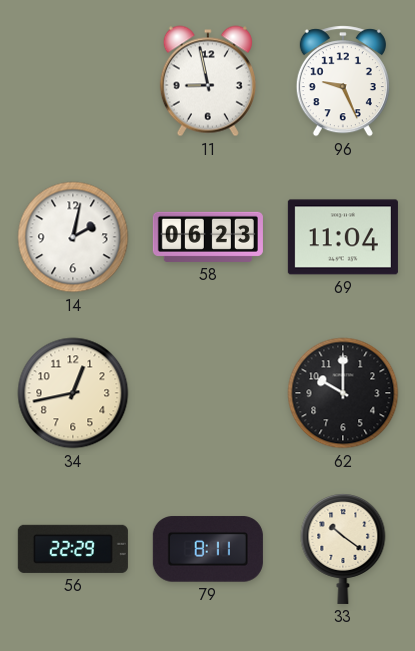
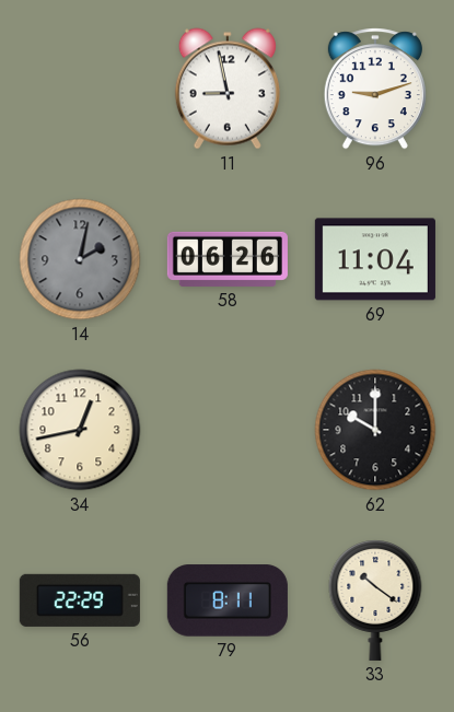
96: 9:26 -> 9:12 (375, 89)
14 dial: white -> grey (80, 259)
58: 06:23 -> 06:26 (228, 259)
